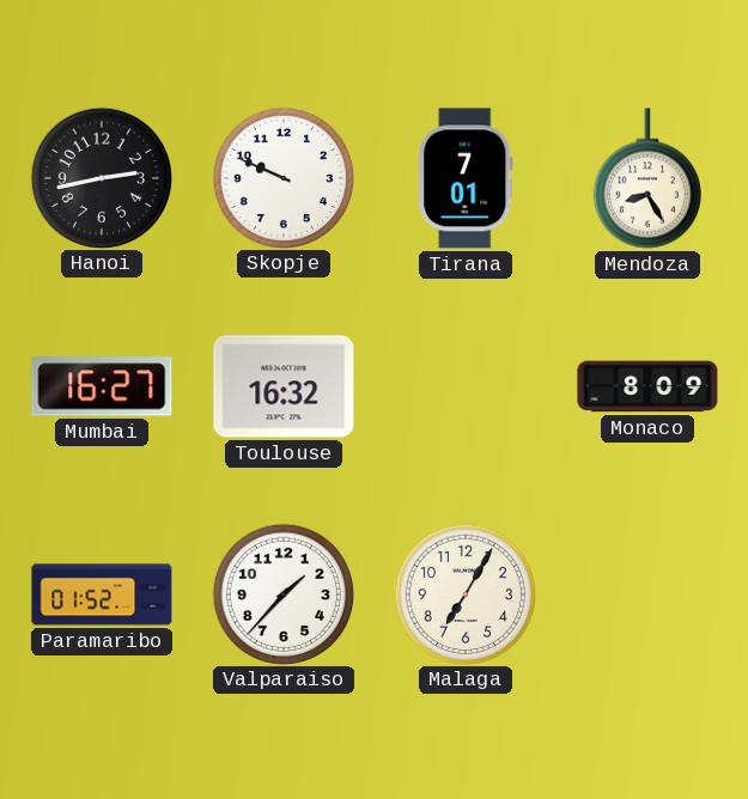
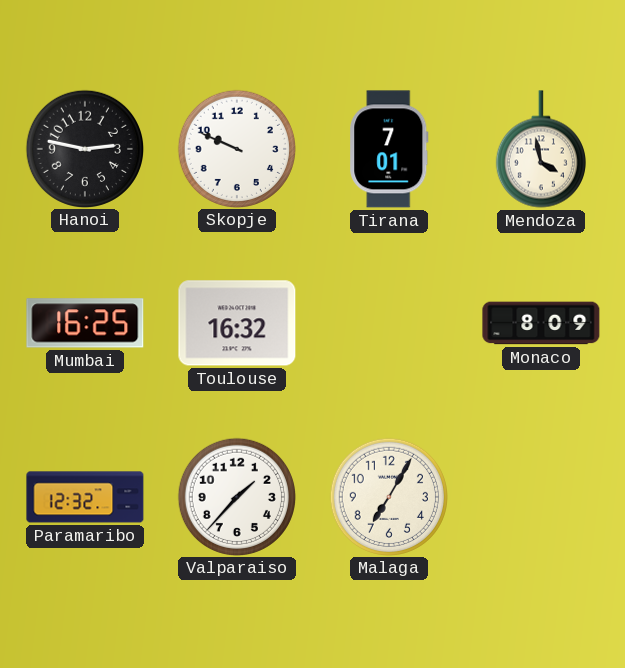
Hanoi: 2:43 -> 2:47 (84, 148)
Mendoza: 8:25 -> 3:58 (541, 149)
Mumbai: 16:27 -> 16:25 (85, 323)
Paramaribo: 01:52 -> 12:32 (85, 497)
